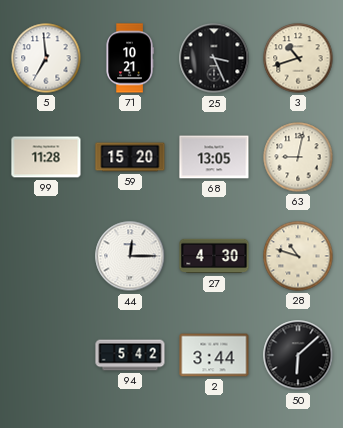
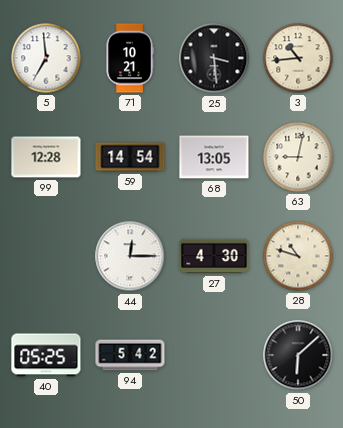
25: 3:26 -> 3:29 (214, 58)
3: 10:42 -> 10:44 (298, 58)
99: 11:28 -> 12:28 (46, 157)
59: 15:20 -> 14:54 (130, 157)
40: none -> 05:25 (46, 355)
2: 3:44 -> none (214, 355)
